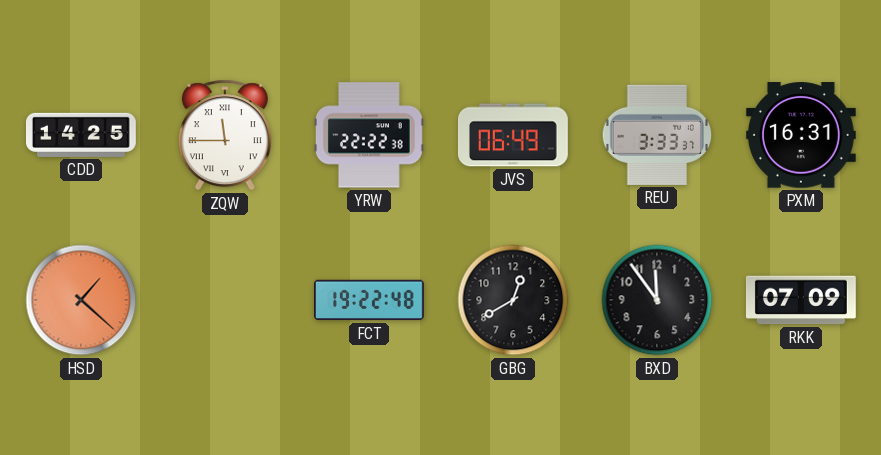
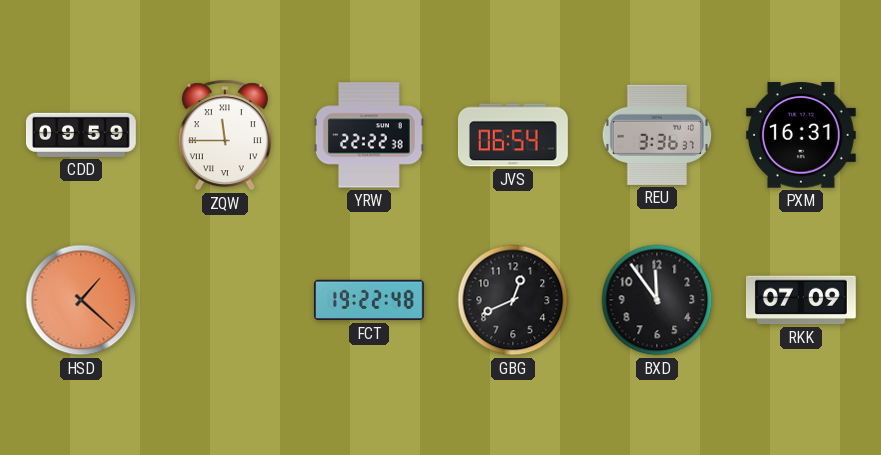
CDD: 14:25 -> 09:59 (82, 135)
JVS: 06:49 -> 06:54 (513, 135)
REU: 3:33 -> 3:36 (656, 135)
GBG: 12:40 -> 12:41 (513, 300)
